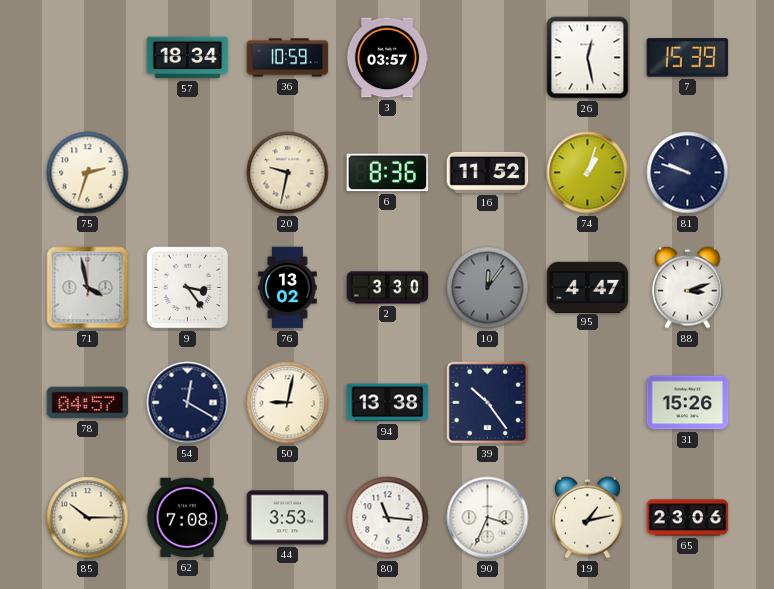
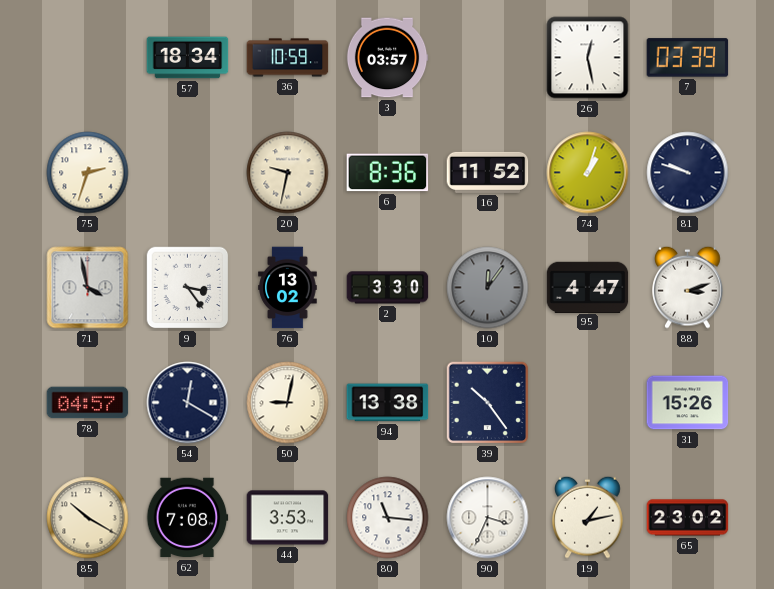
7: 15:39 -> 03:39 (688, 58)
85: 10:15 -> 10:20 (88, 518)
65: 23:06 -> 23:02 (688, 518)
